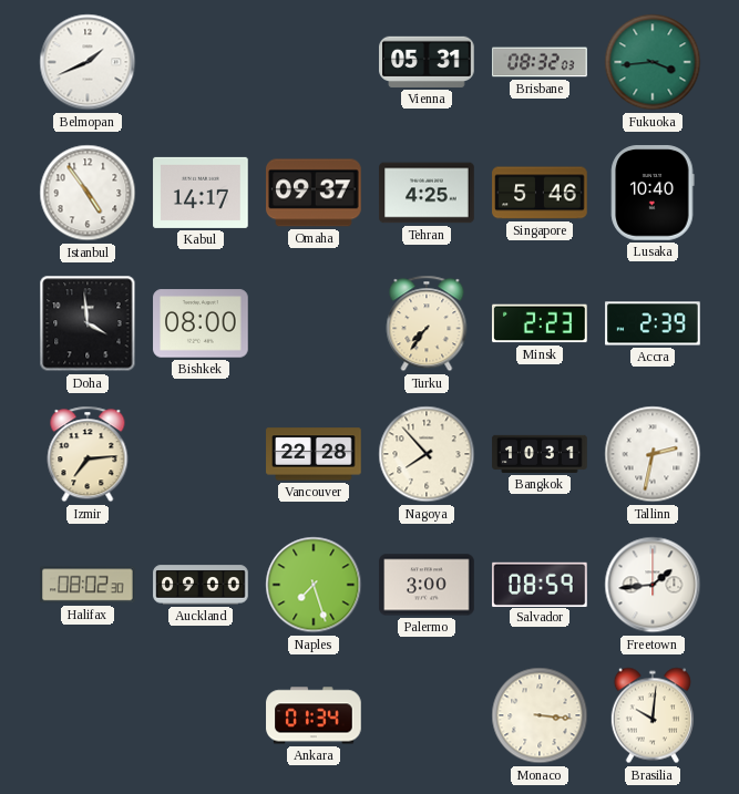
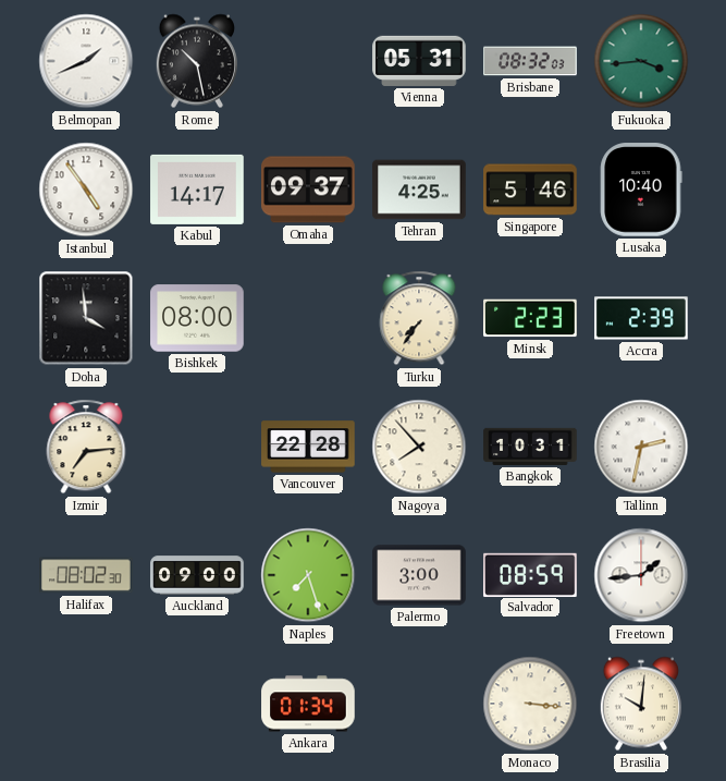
Rome: none -> 10:28 (197, 61)
